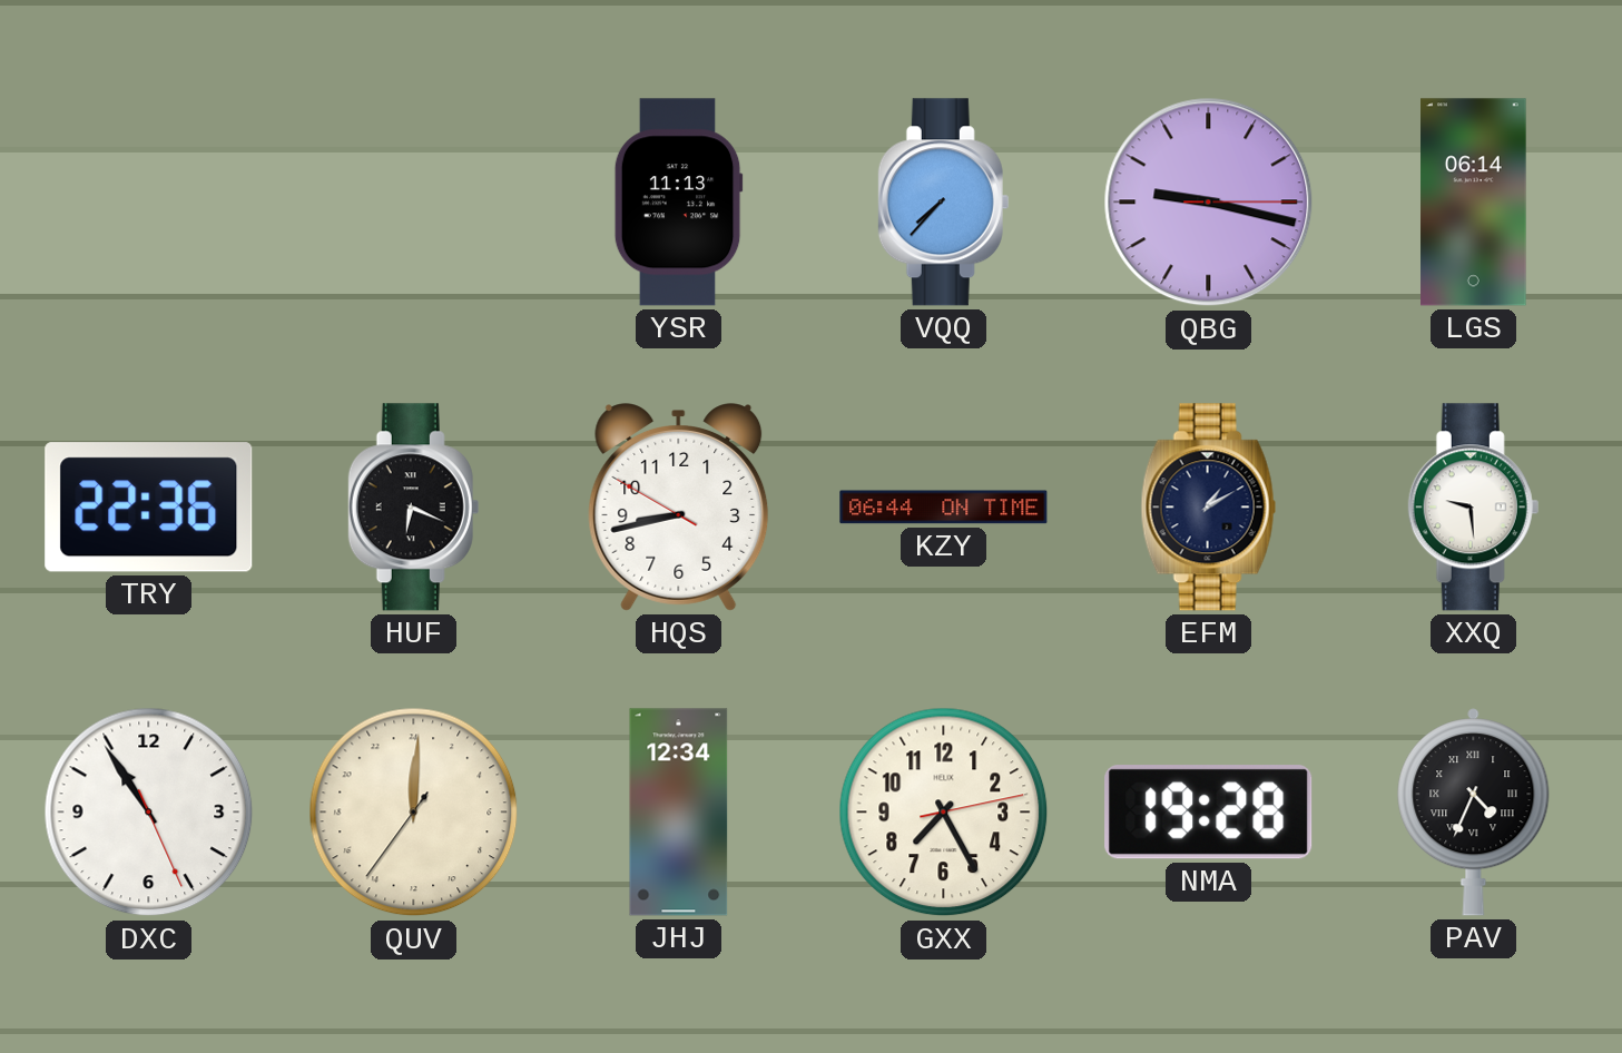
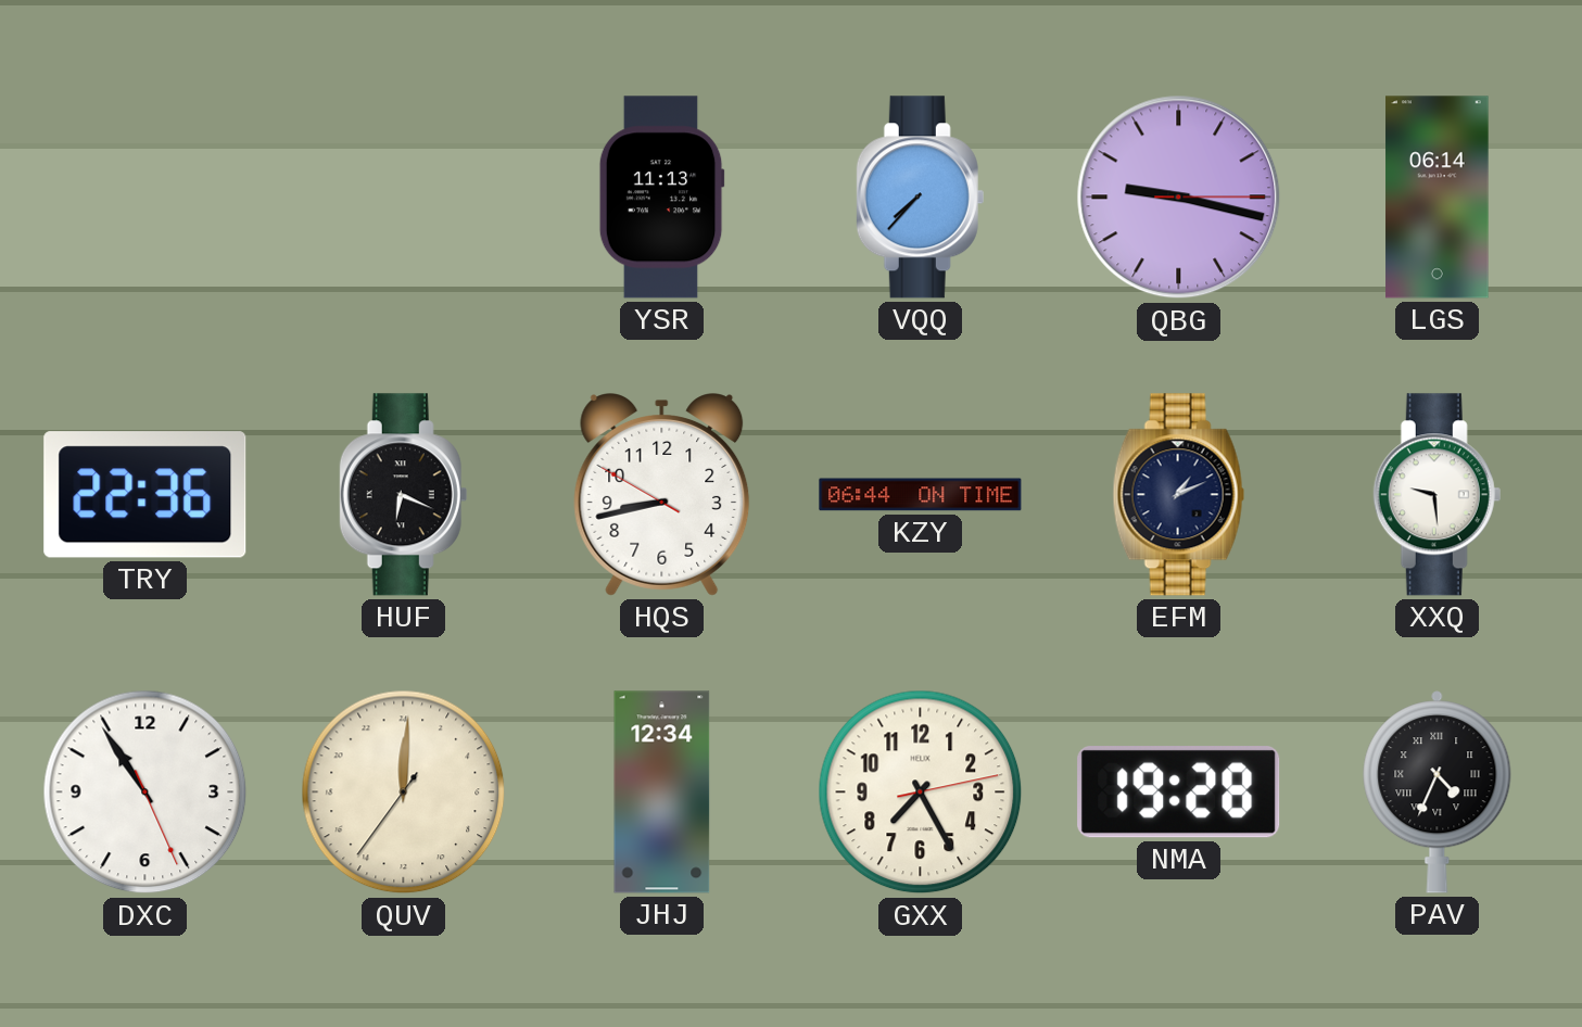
EFM: 1:10 -> 1:11 (1179, 495)
